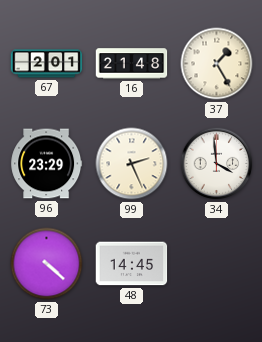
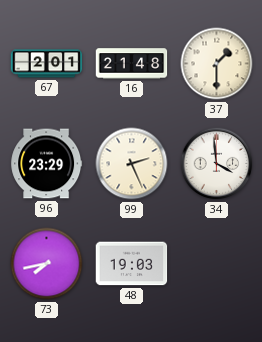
37: 1:25 -> 1:30 (217, 64)
73: 4:22 -> 7:43 (47, 264)
48: 14:45 -> 19:03 (132, 264)
